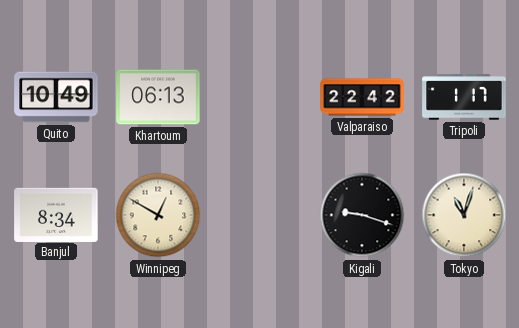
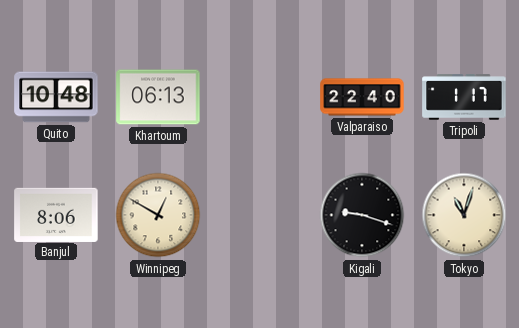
Quito: 10:49 -> 10:48 (56, 97)
Valparaiso: 22:42 -> 22:40 (362, 97)
Banjul: 8:34 -> 8:06 (56, 214)
